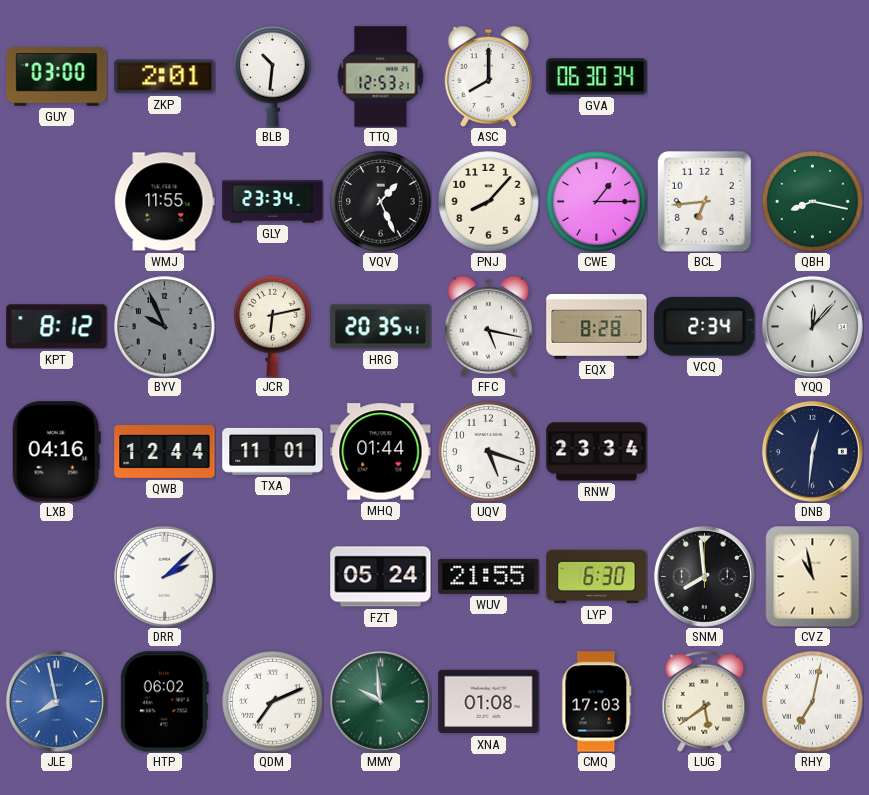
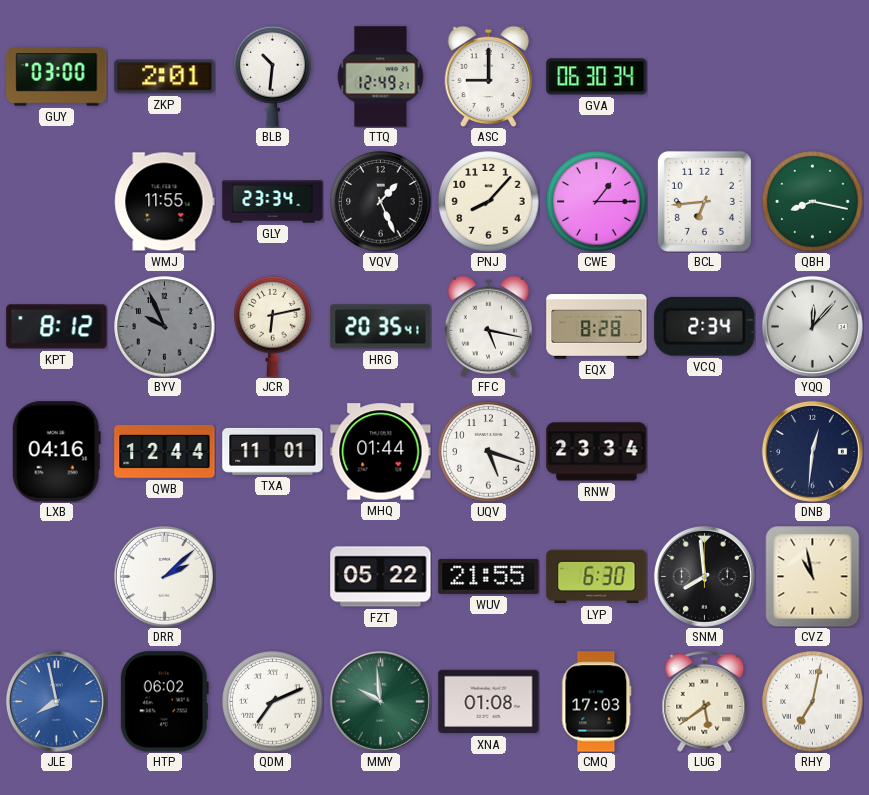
TTQ: 12:53 -> 12:49 (381, 77)
ASC: 8:00 -> 9:00 (489, 76)
FZT: 05:24 -> 05:22 (381, 577)
